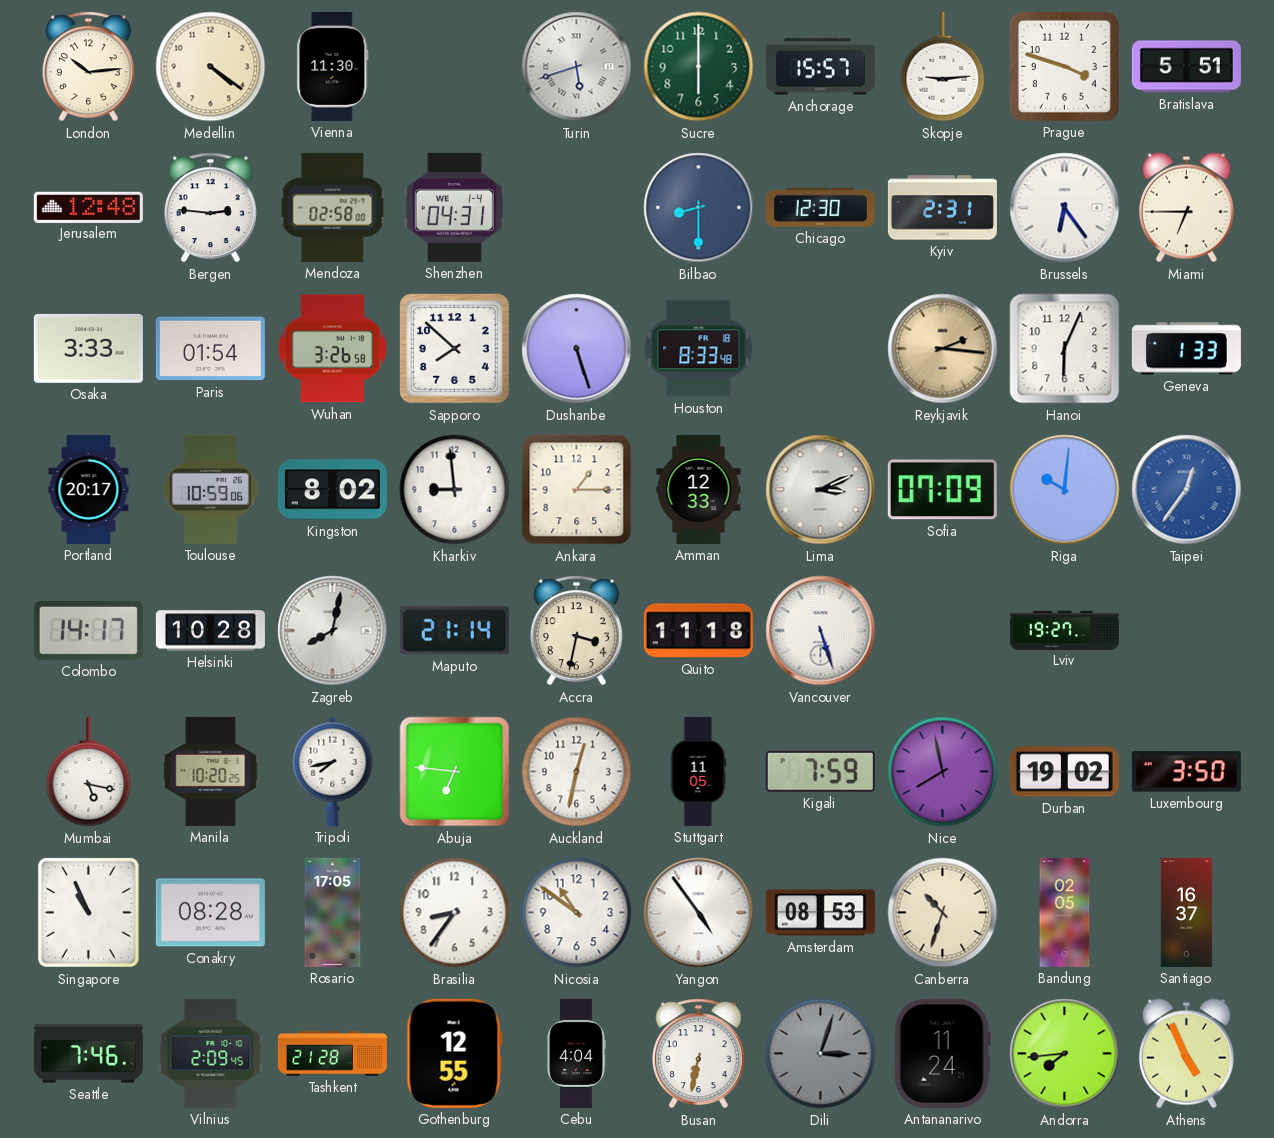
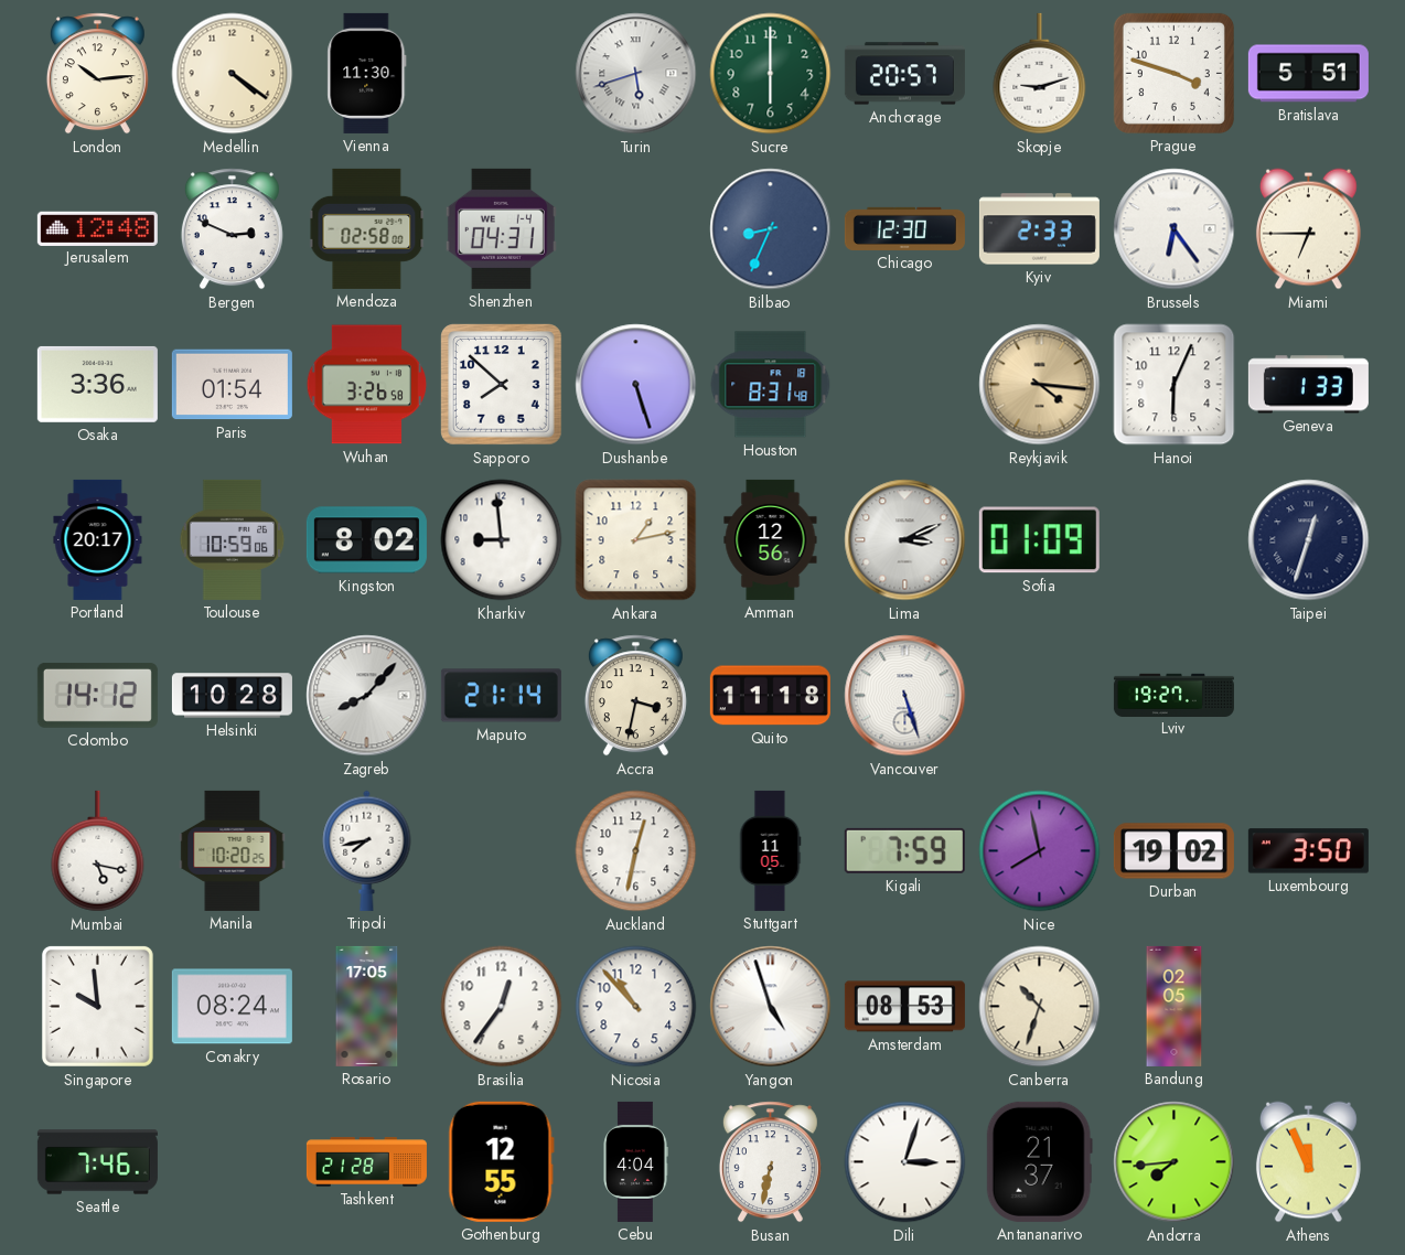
Anchorage: 15:57 -> 20:57 (904, 74)
Skopje: 9:14 -> 9:12 (1040, 74)
Bergen: 2:46 -> 2:49 (232, 229)
Bilbao: 8:30 -> 8:34 (771, 229)
Kyiv: 2:31 -> 2:33 (1039, 229)
Osaka: 3:33 -> 3:36 (97, 384)
Houston: 8:33 -> 8:31 (771, 385)
Reykjavik: 2:16 -> 4:16 (1040, 385)
Ankara: 1:15 -> 1:13 (636, 540)
Amman: 12:33 -> 12:56 (771, 539)
Sofia: 07:09 -> 01:09 (1039, 540)
Riga: 10:01 -> none (1065, 490)
Taipei: 12:36 -> 12:33 (1309, 540)
Taipei dial: blue -> navy (1309, 540)
Colombo: 14:17 -> 14:12 (97, 695)
Zagreb: 8:02 -> 8:07 (367, 696)
Abuja: 6:46 -> none (455, 772)
Singapore: 10:56 -> 9:59 (97, 1006)
Conakry: 08:28 -> 08:24 (232, 1007)
Brasilia: 8:36 -> 12:36 (502, 1007)
Nicosia: 10:51 -> 10:53 (636, 1007)
Yangon: 4:54 -> 4:57 (771, 1007)
Santiago: 16:37 -> none (1187, 912)
Vilnius: 2:09 -> none (211, 1053)
Dili dial: grey -> white (905, 1162)
Antananarivo: 11:24 -> 21:37 (1039, 1161)
Athens: 4:56 -> 11:56 (1308, 1162)
